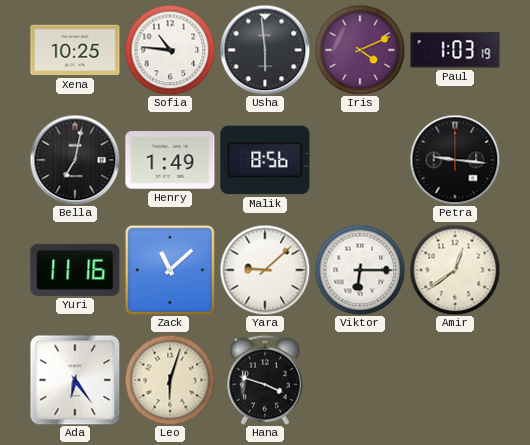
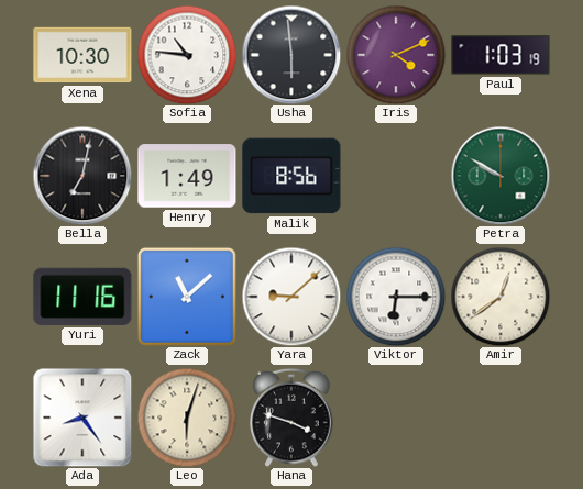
Xena: 10:25 -> 10:30 (82, 55)
Petra: 9:16 -> 9:50 (501, 176)
Petra dial: black -> green (501, 176)
Ada: 6:24 -> 8:24 (82, 418)
